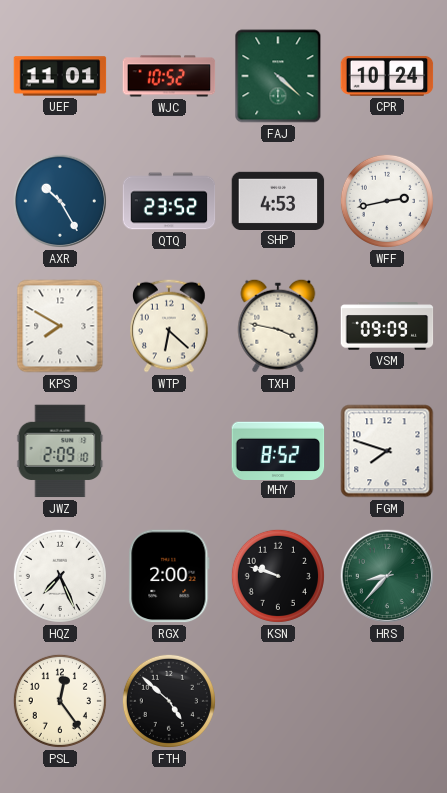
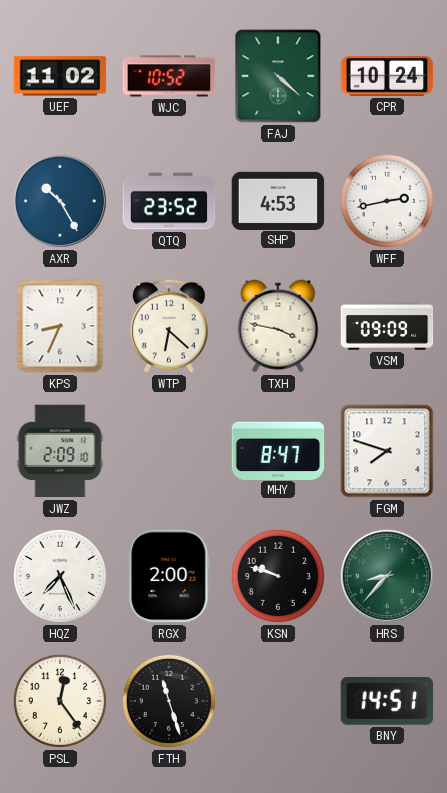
UEF: 11:01 -> 11:02 (60, 76)
KPS: 7:50 -> 8:34 (60, 326)
MHY: 8:52 -> 8:47 (278, 450)
FTH: 4:52 -> 11:27 (169, 701)
BNY: none -> 14:51 (387, 701)
